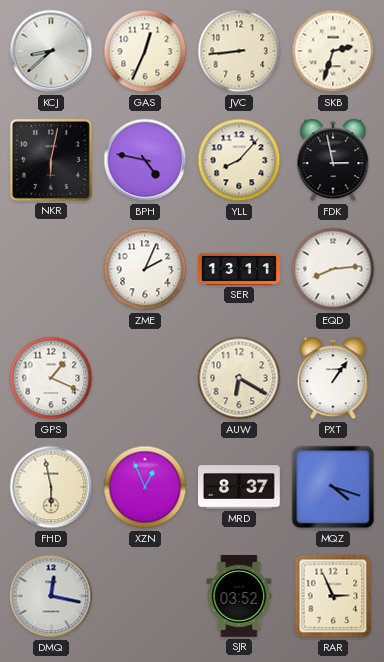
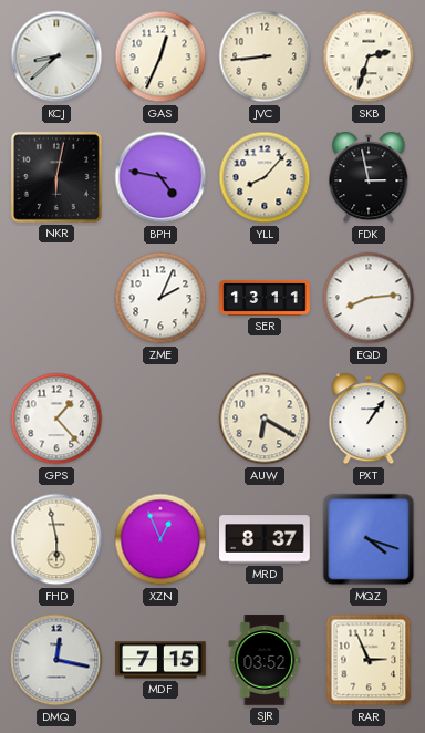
GPS: 1:19 -> 1:23 (56, 419)
MDF: none -> 7:15 (160, 660)
